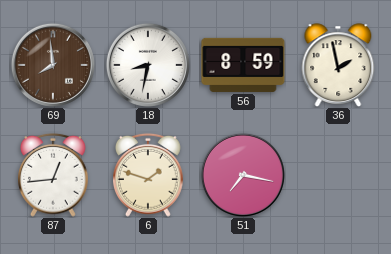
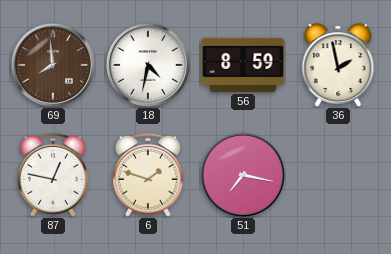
18: 8:32 -> 4:32 (148, 65)
87: 12:44 -> 12:47 (54, 175)
